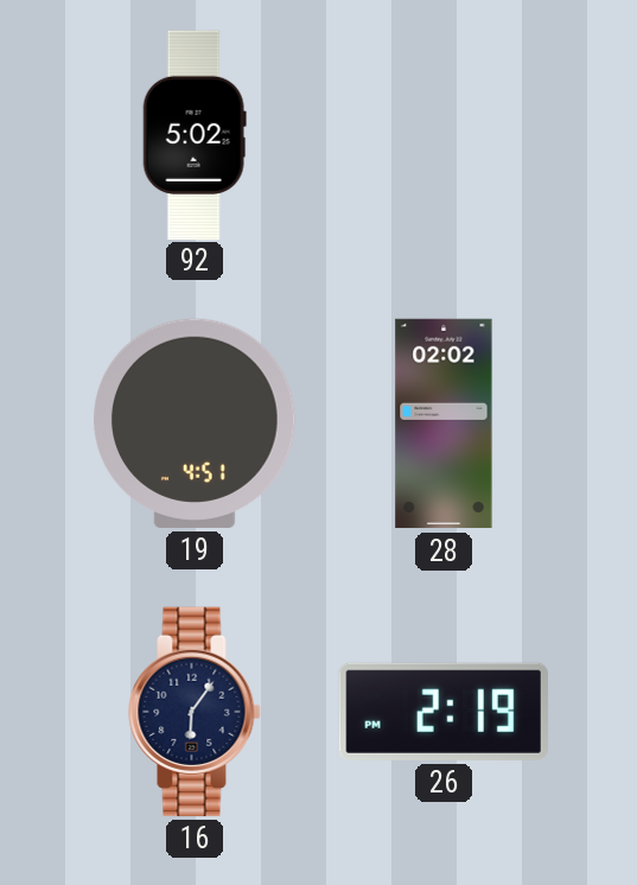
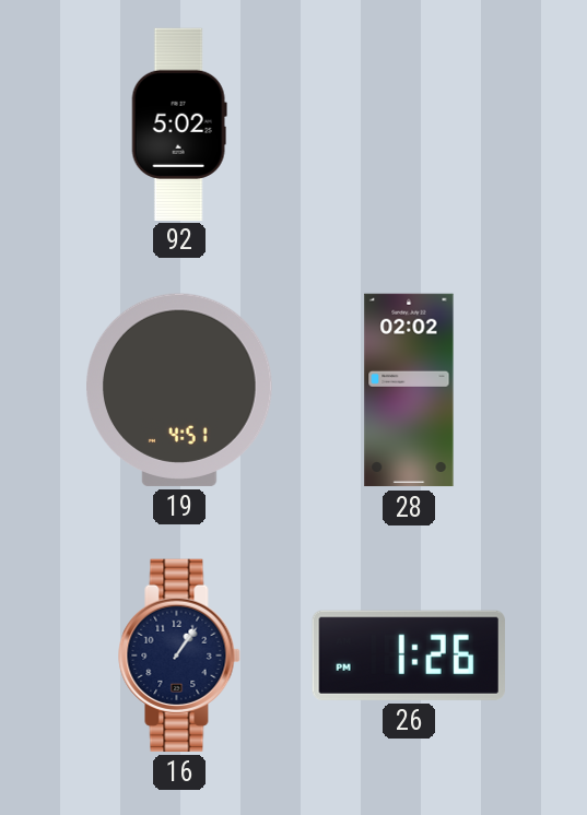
16: 6:06 -> 1:06 (179, 655)
26: 2:19 -> 1:26 (409, 655)
